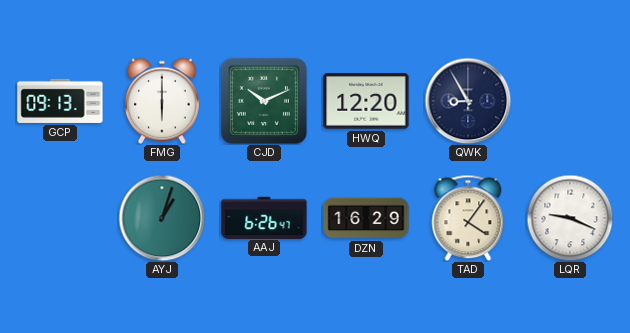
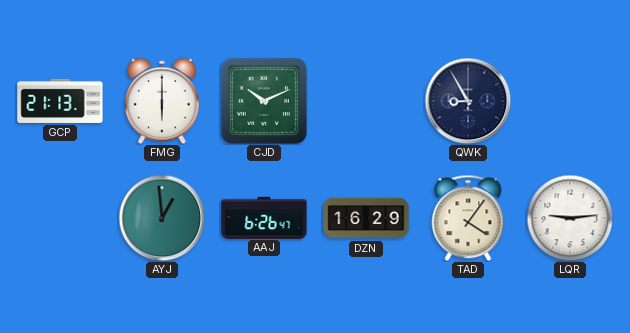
GCP: 09:13 -> 21:13 (60, 101)
HWQ: 12:20 -> none (366, 101)
AYJ: 1:03 -> 12:59 (162, 218)
LQR: 9:19 -> 9:14 (570, 218)
